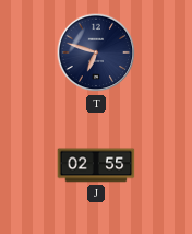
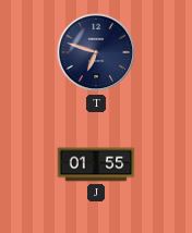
J: 02:55 -> 01:55 (96, 164)
